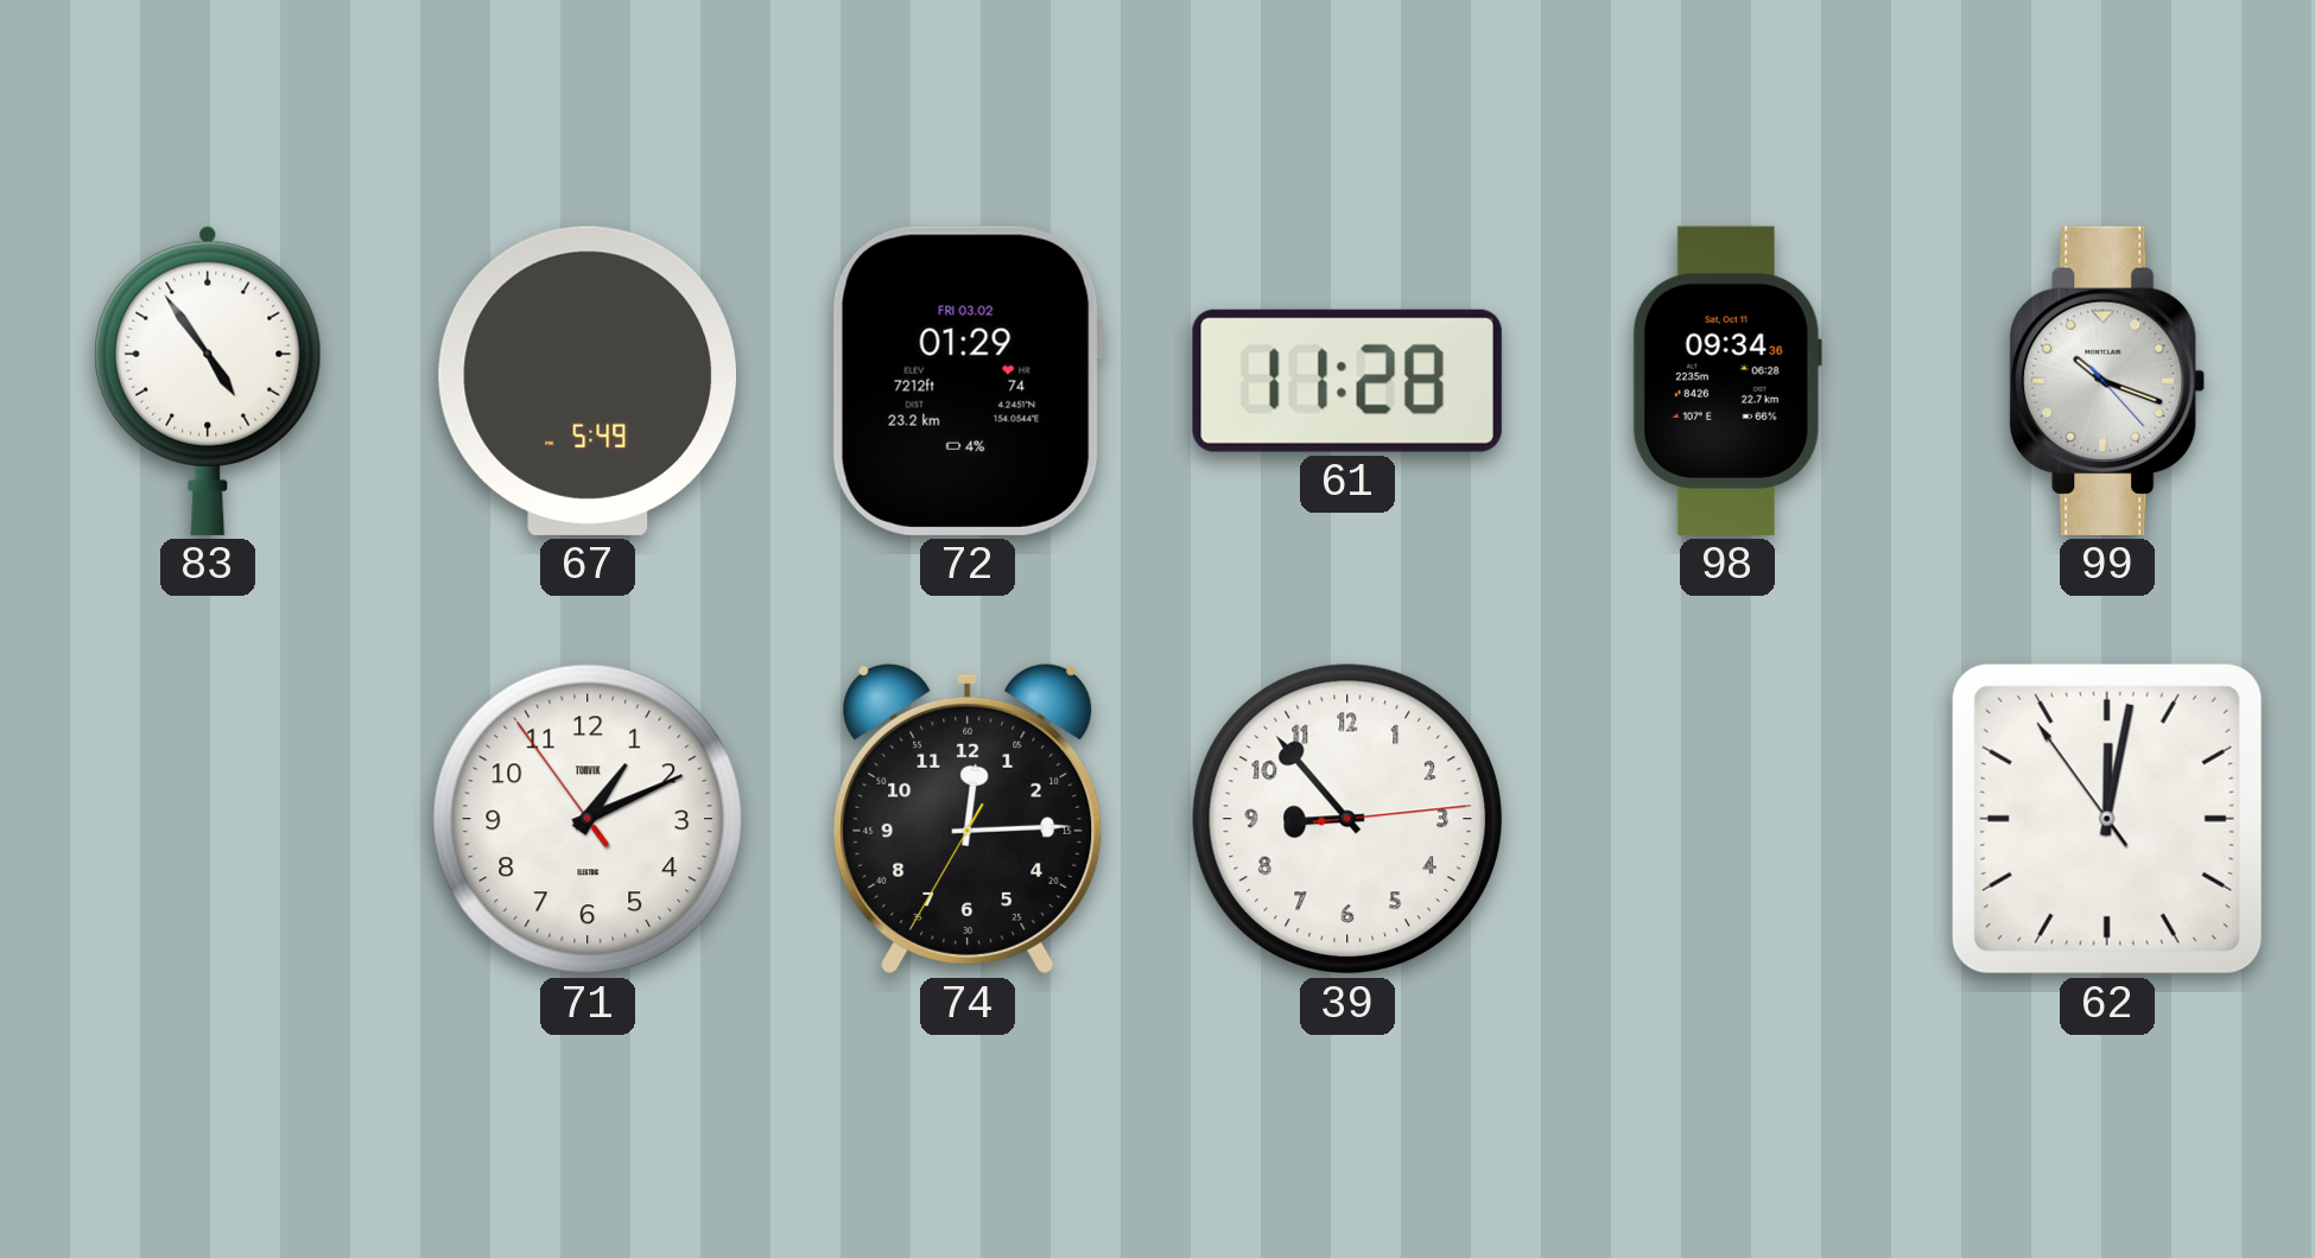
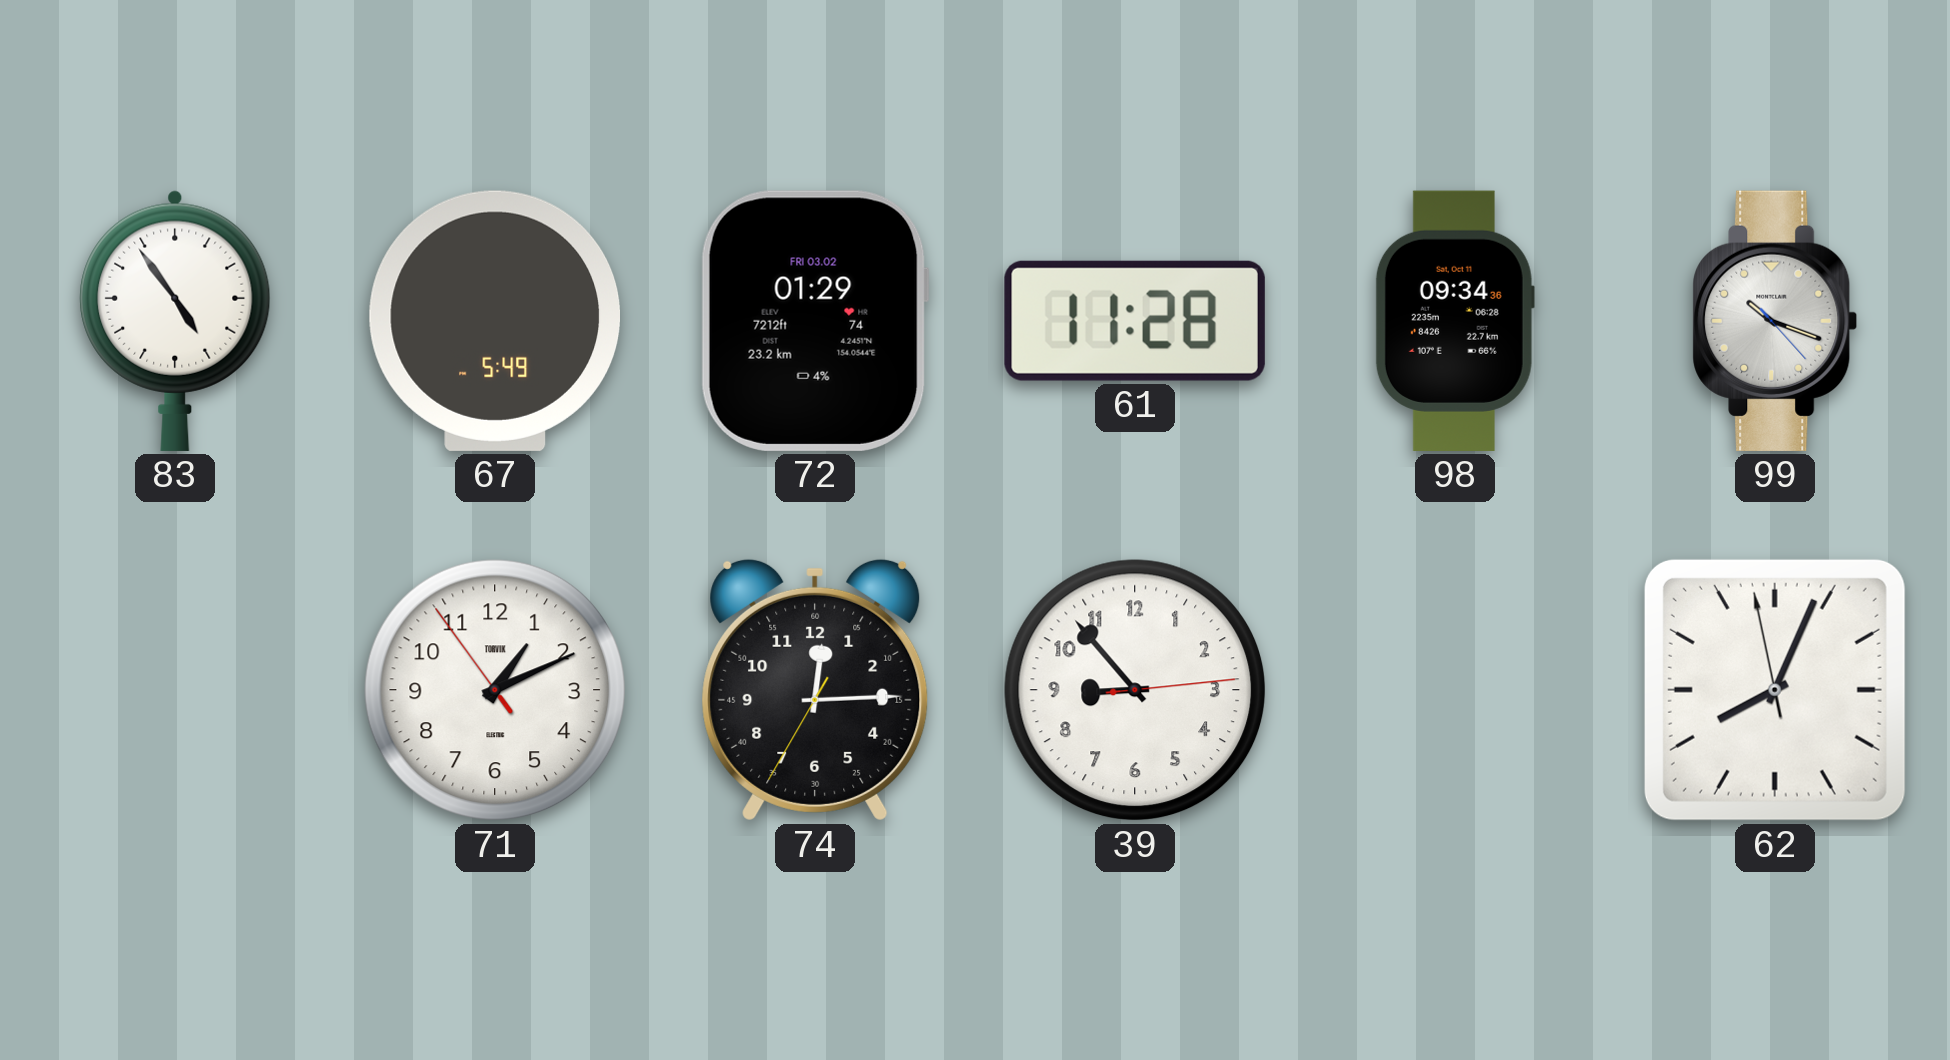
62: 12:01 -> 8:03 (1775, 690)
